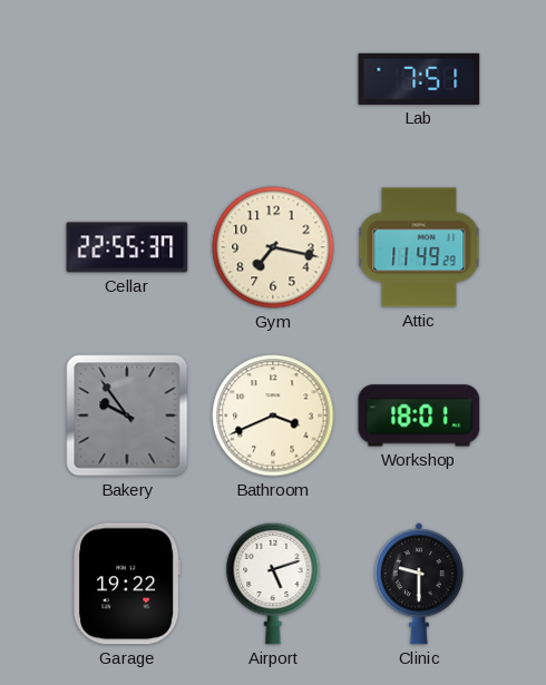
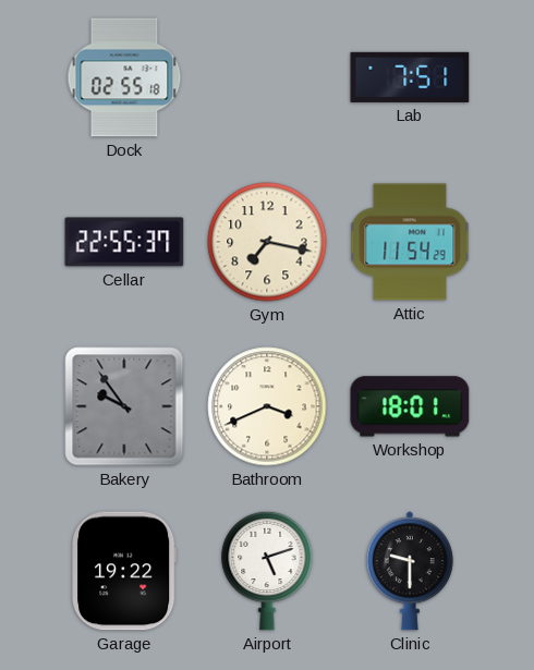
Dock: none -> 02:55 (124, 77)
Attic: 11:49 -> 11:54 (410, 242)
